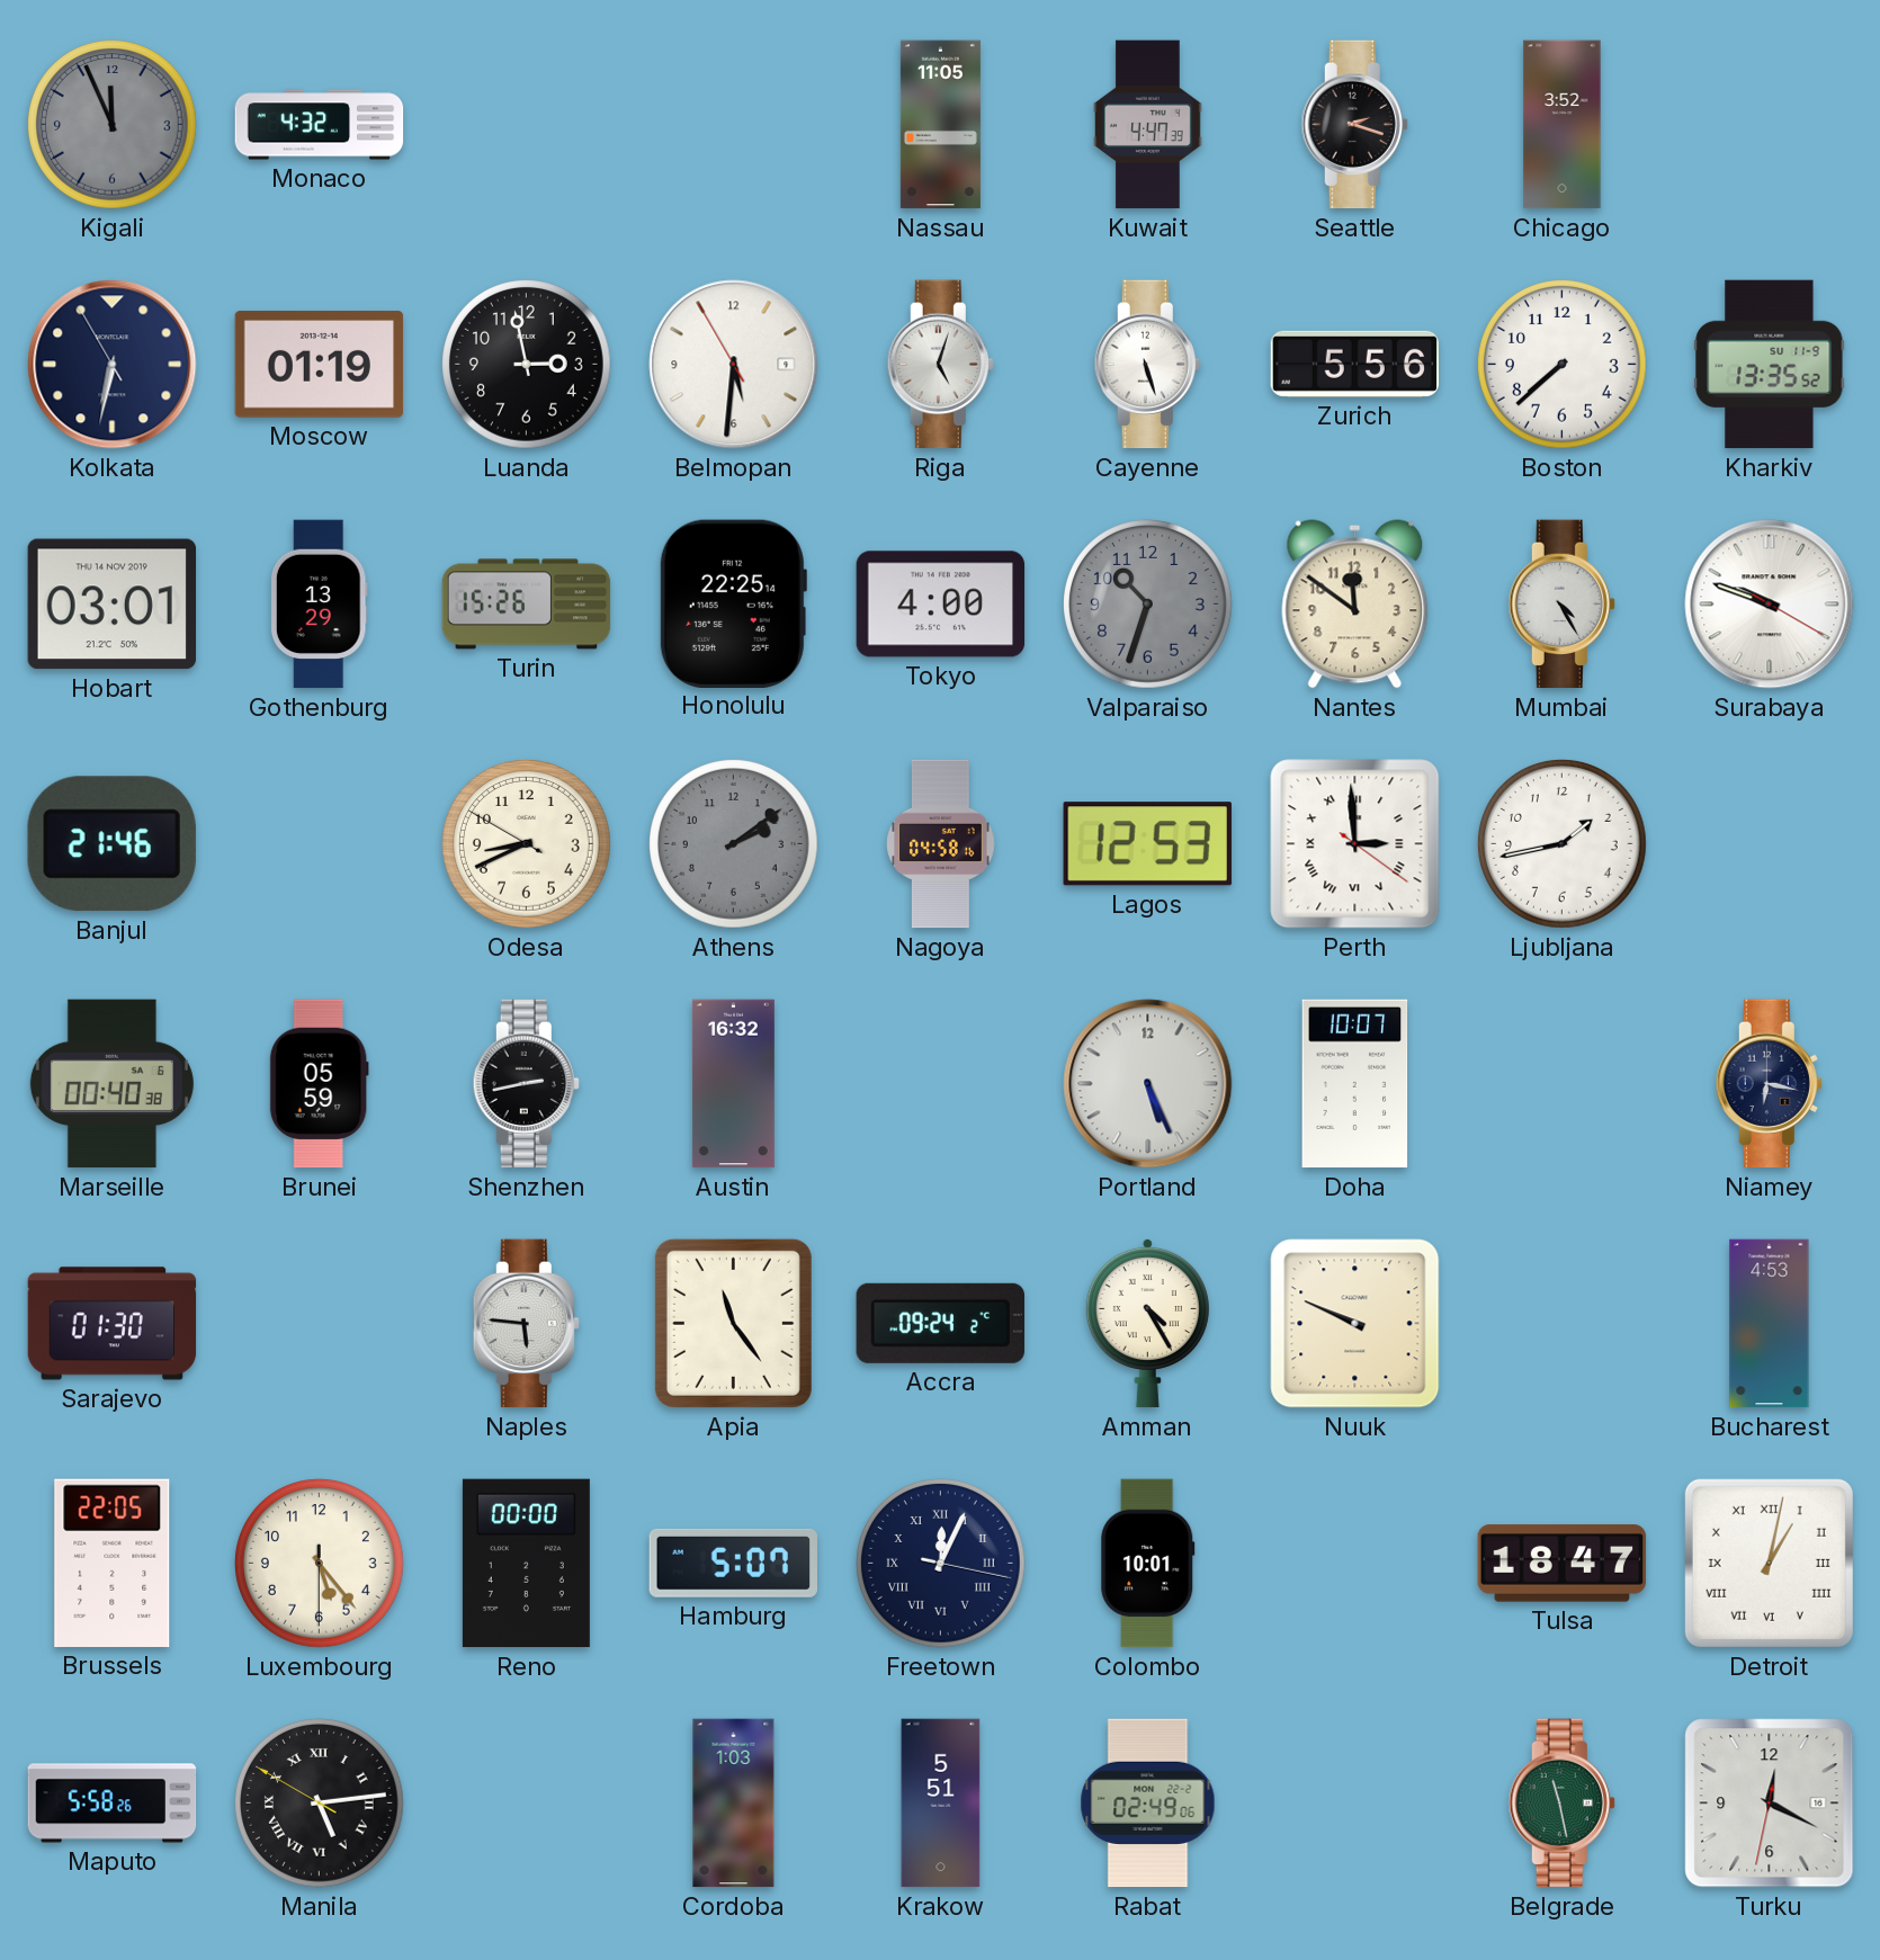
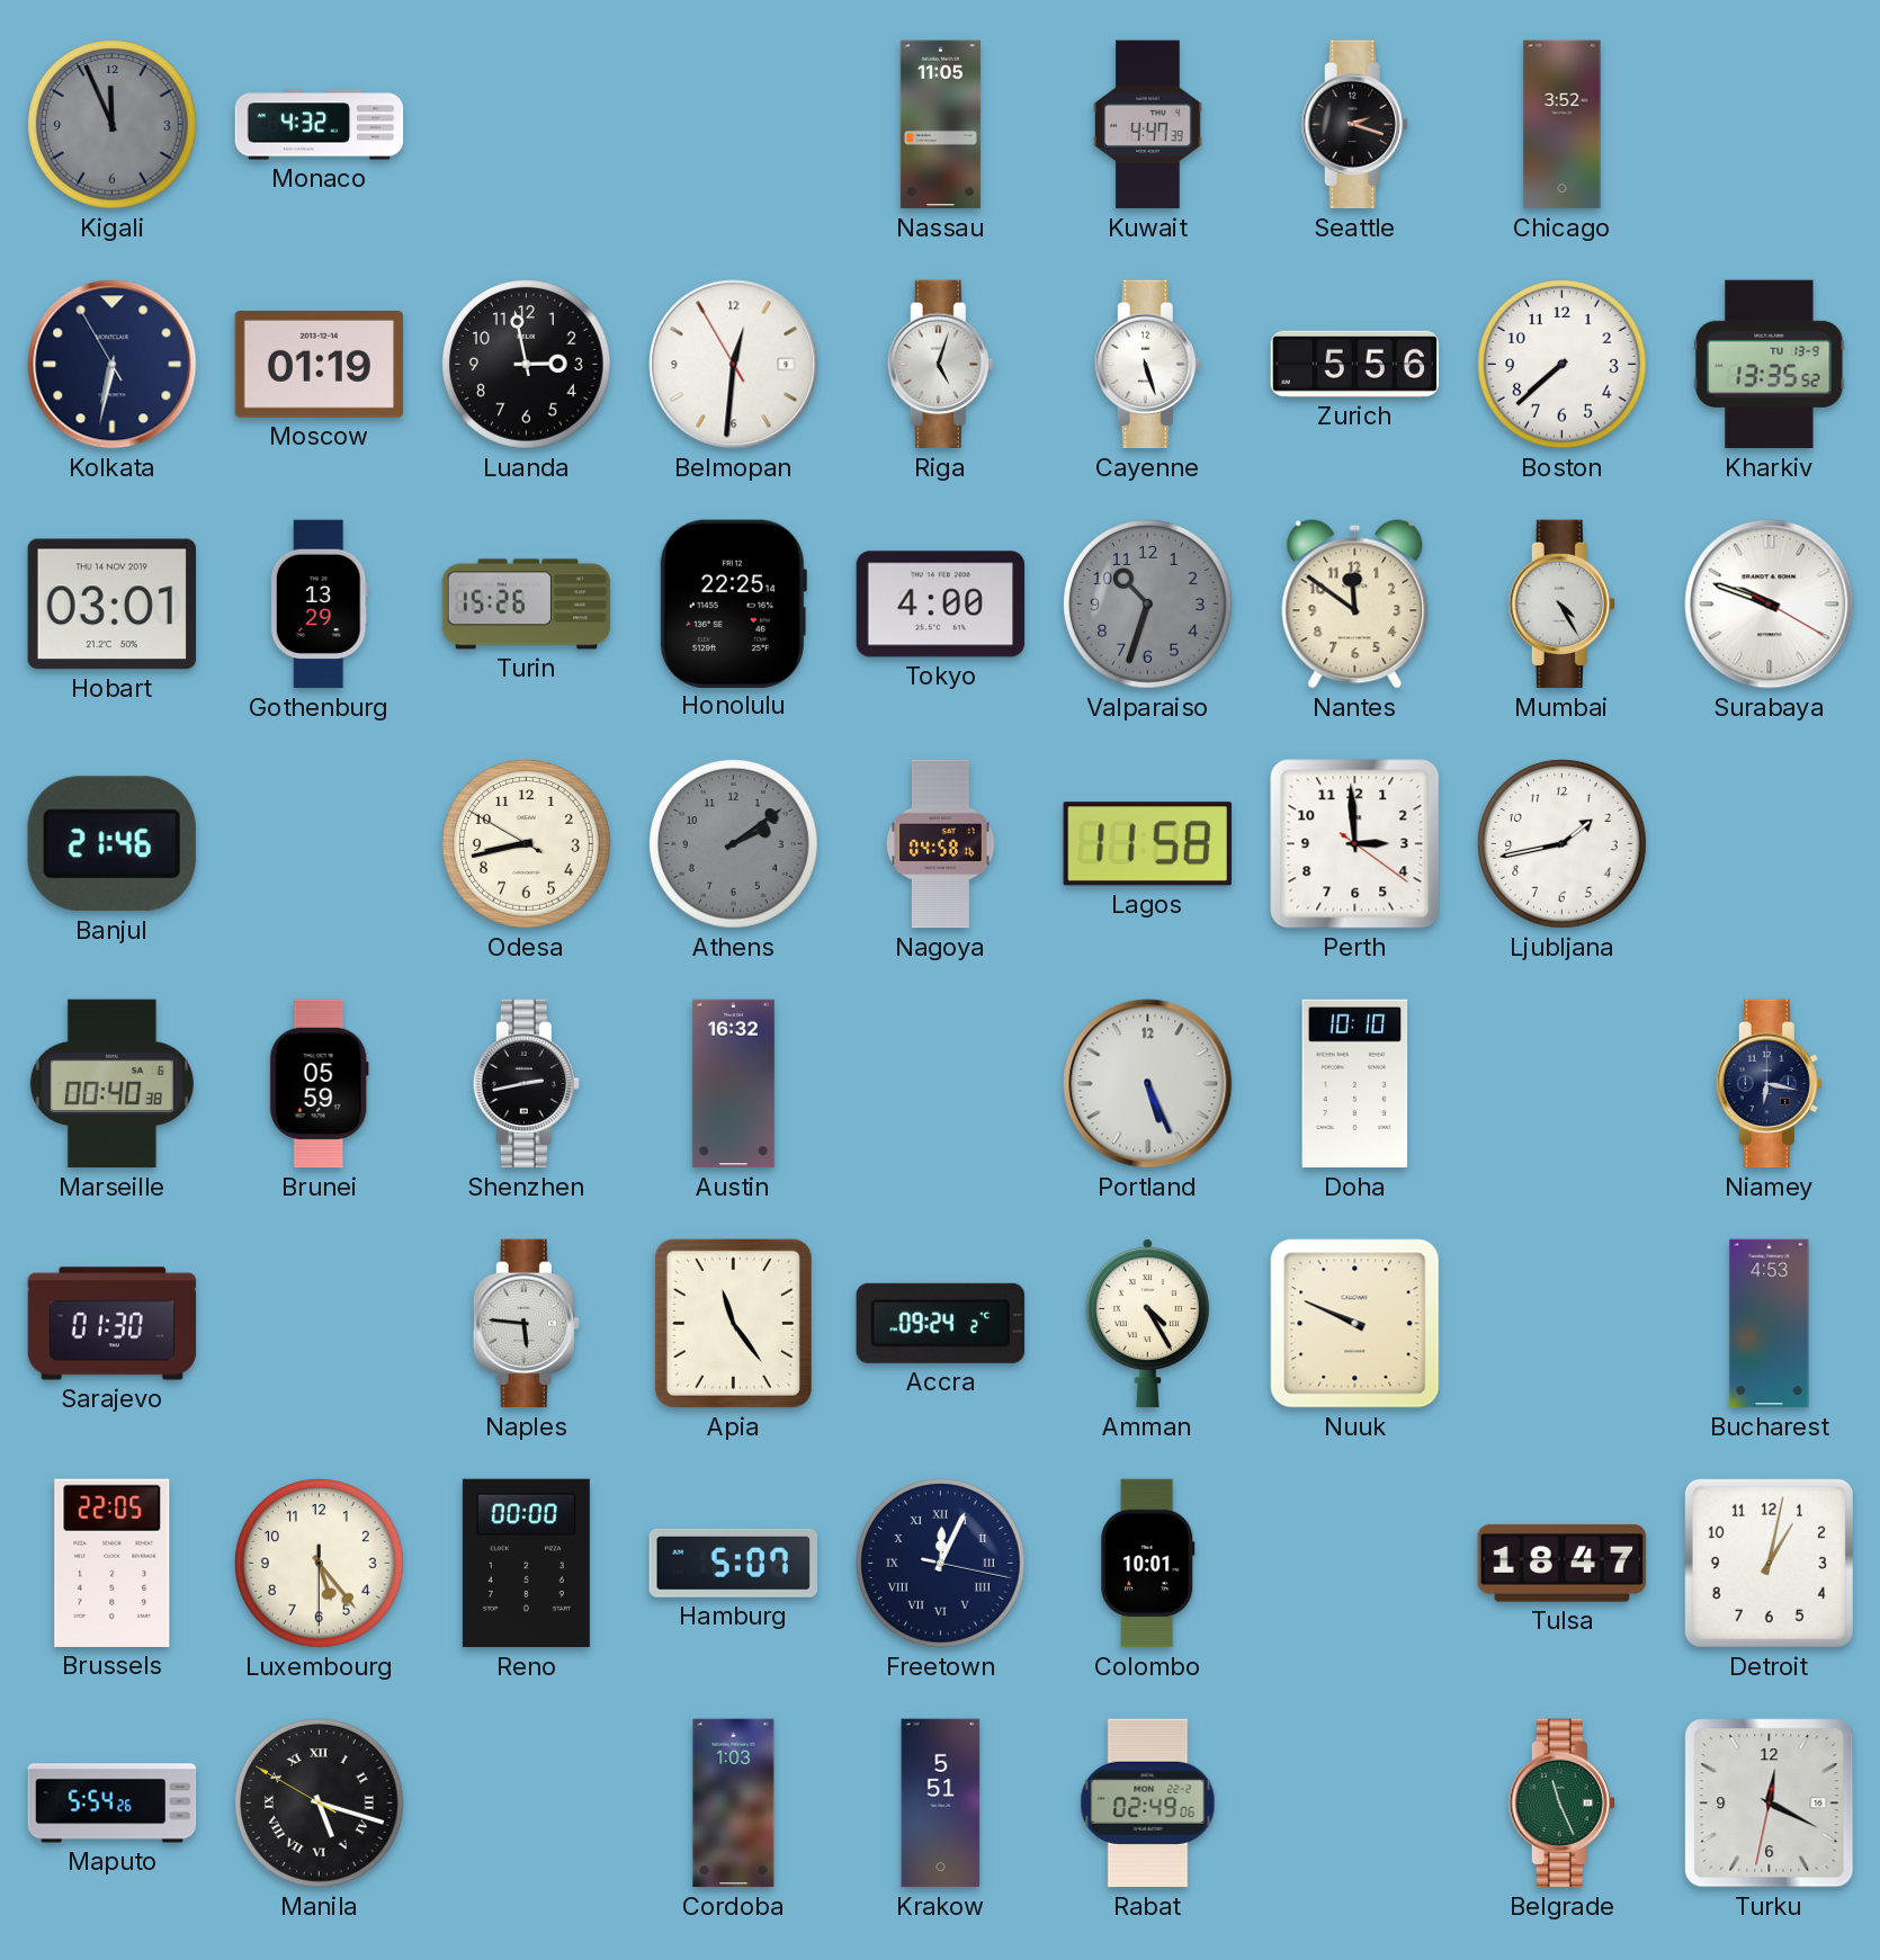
Belmopan: 5:30 -> 12:30 (734, 365)
Kharkiv date: SU 11-9 -> TU 13-9 (1770, 365)
Odesa: 8:40 -> 8:42 (527, 844)
Lagos: 12:53 -> 11:58 (1147, 844)
Perth numerals: Roman -> Arabic (1355, 844)
Doha: 10:07 -> 10:10 (1355, 1084)
Detroit numerals: Roman -> Arabic (1769, 1563)
Maputo: 5:58 -> 5:54 (113, 1804)
Manila: 5:13 -> 5:17 (320, 1804)
Belgrade: 11:28 -> 11:26 (1561, 1804)
